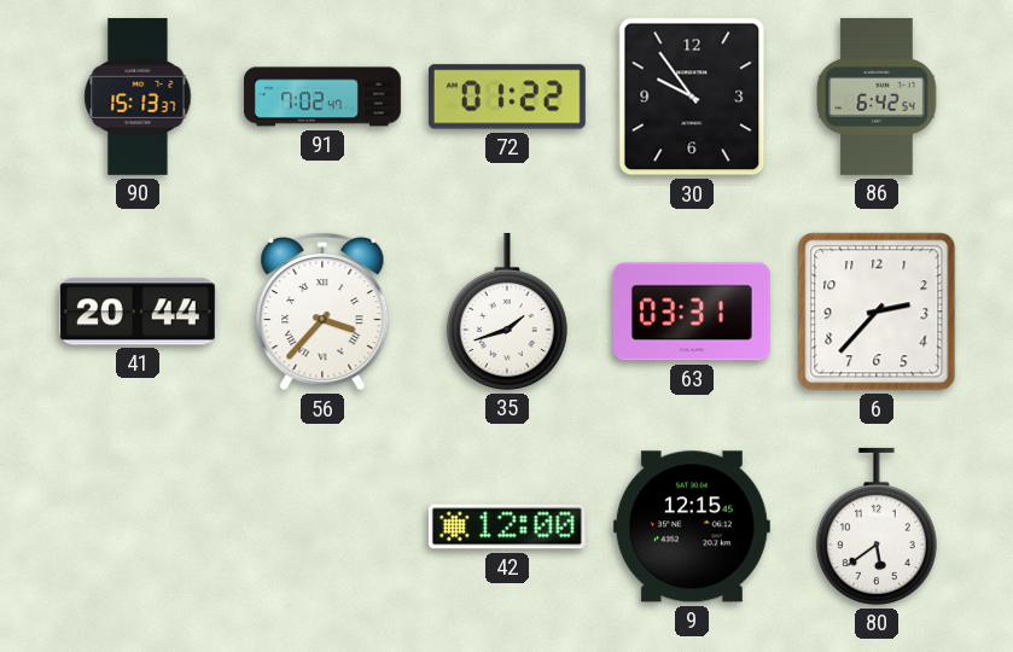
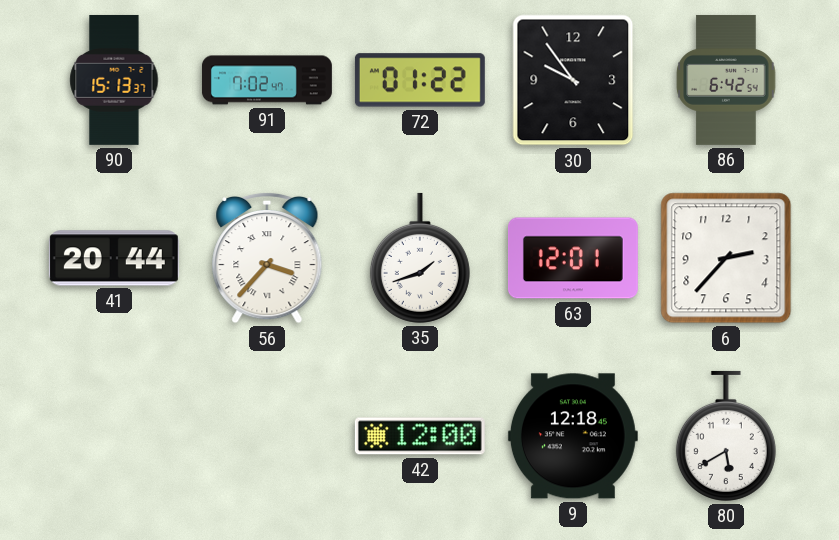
63: 03:31 -> 12:01 (573, 258)
9: 12:15 -> 12:18 (573, 436)
80: 5:39 -> 5:40 (726, 436)
